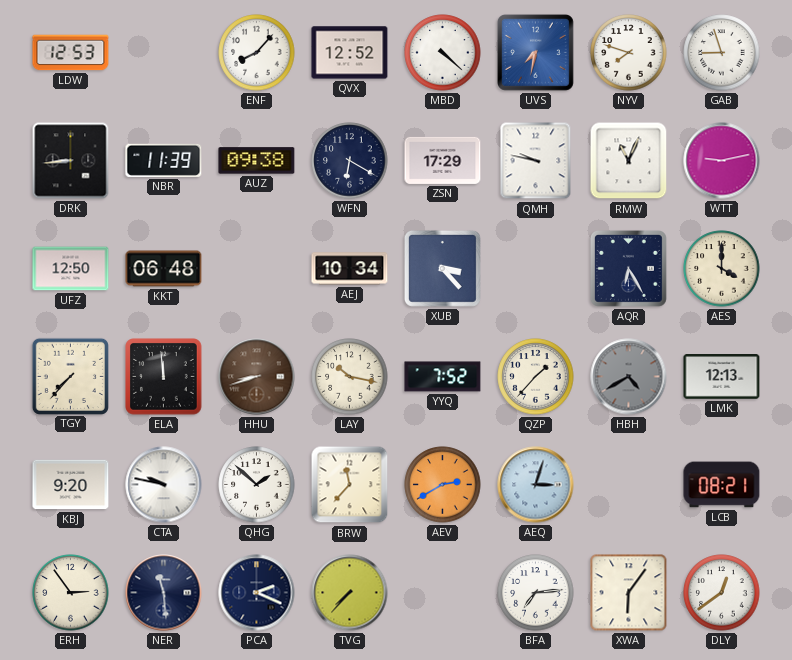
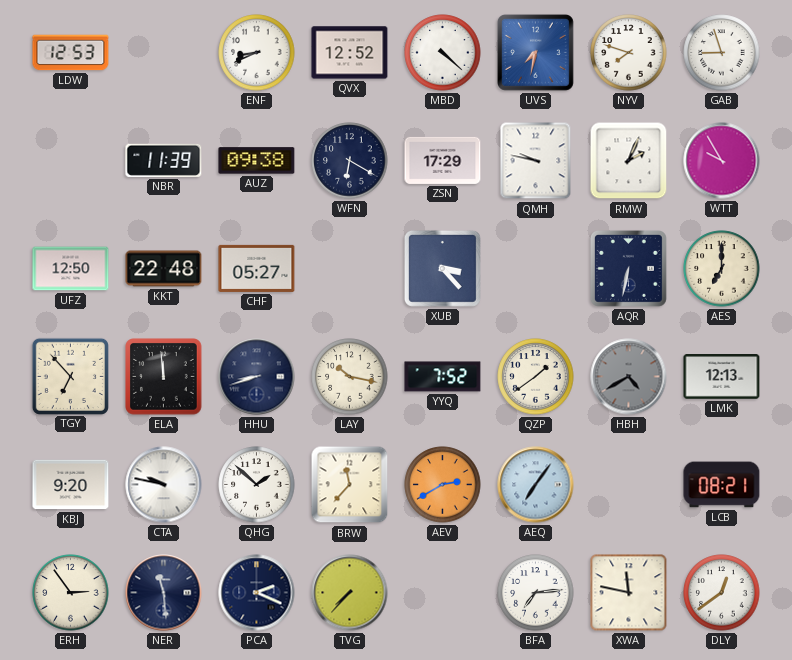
ENF: 8:07 -> 8:41 (257, 53)
DRK: 8:44 -> none (71, 161)
RMW: 11:04 -> 2:04 (629, 161)
WTT: 9:13 -> 9:55 (722, 161)
KKT: 06:48 -> 22:48 (164, 269)
CHF: none -> 05:27 (257, 268)
AEJ: 10:34 -> none (350, 269)
AQR: 6:25 -> 6:32 (628, 268)
AES: 4:00 -> 7:00 (722, 269)
TGY: 7:37 -> 6:53 (70, 376)
HHU dial: brown -> navy (257, 377)
QZP: 1:37 -> 1:39 (536, 377)
AEQ: 3:03 -> 7:06 (536, 485)
XWA: 6:06 -> 11:47 (629, 593)
